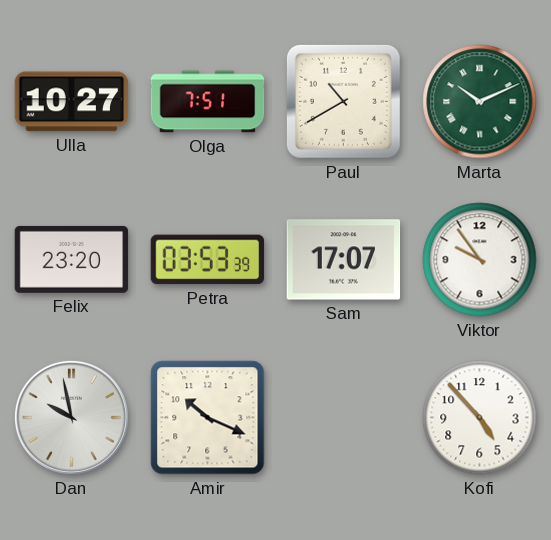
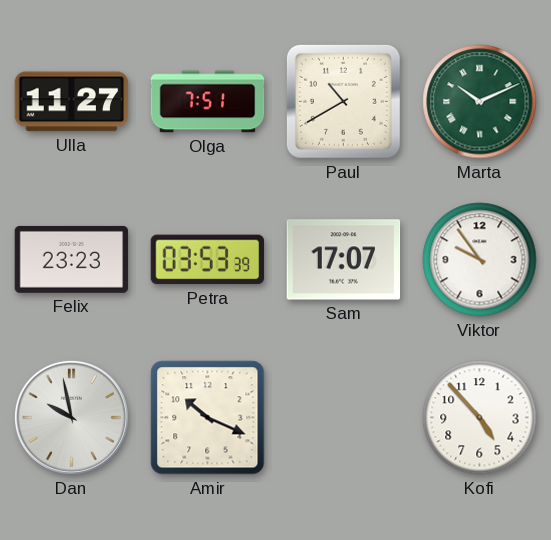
Ulla: 10:27 -> 11:27 (72, 102)
Felix: 23:20 -> 23:23 (72, 259)
